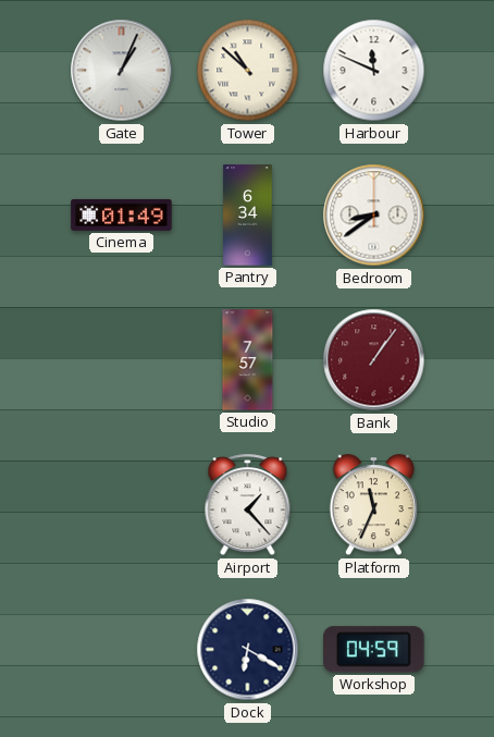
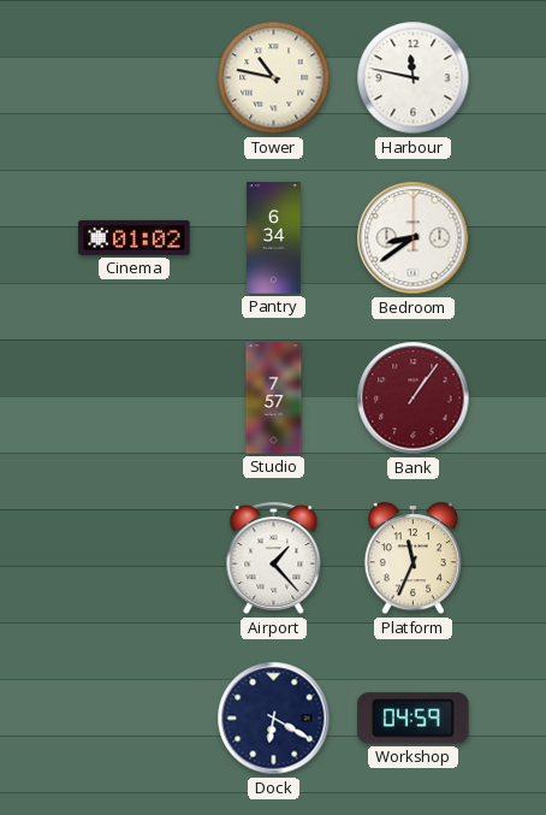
Gate: 1:04 -> none (122, 71)
Tower: 10:52 -> 10:47 (274, 78)
Harbour: 11:49 -> 11:47 (414, 78)
Cinema: 01:49 -> 01:02 (135, 237)
